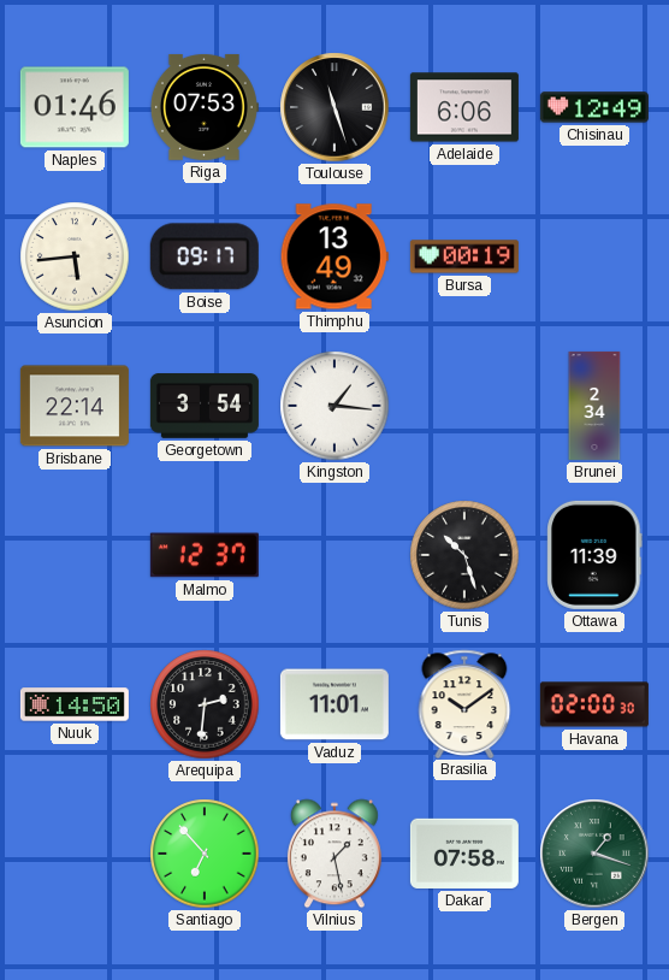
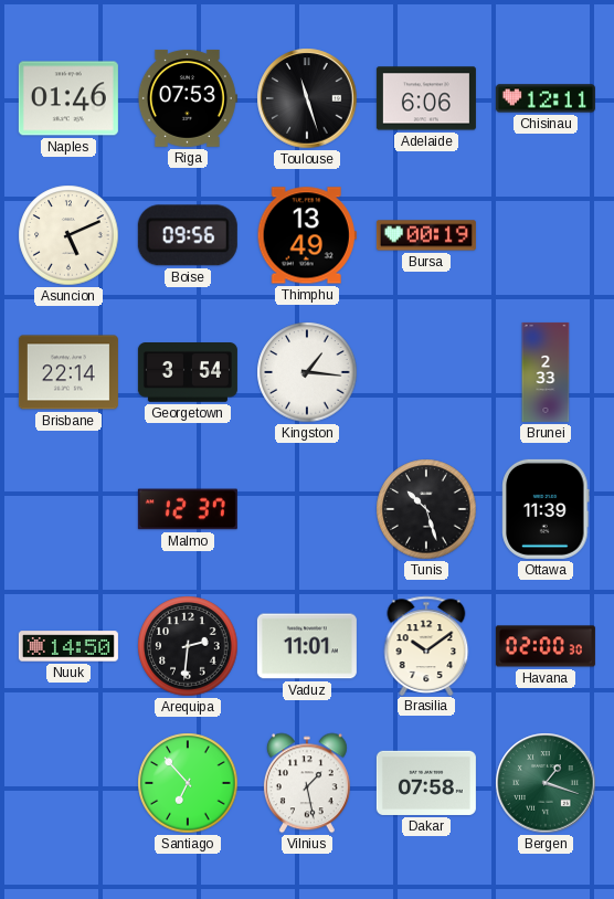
Chisinau: 12:49 -> 12:11 (546, 98)
Asuncion: 5:44 -> 5:11 (68, 235)
Boise: 09:17 -> 09:56 (188, 235)
Brunei: 2:34 -> 2:33 (546, 372)
